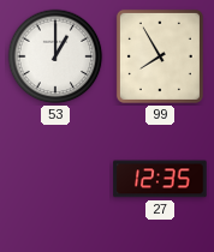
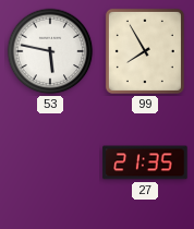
53: 1:00 -> 5:47 (50, 51)
27: 12:35 -> 21:35 (145, 162)
